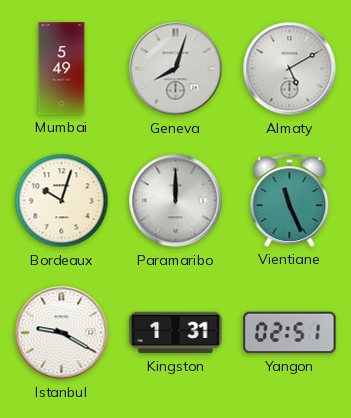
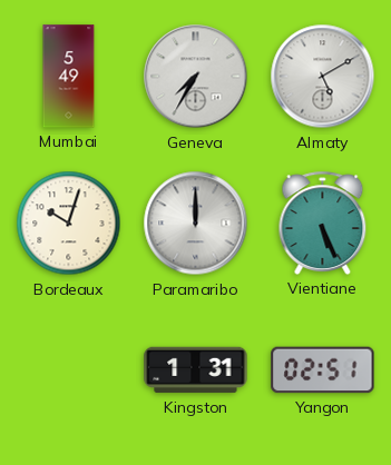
Geneva: 8:03 -> 7:35 (196, 77)
Vientiane: 11:26 -> 5:26 (323, 222)
Istanbul: 9:20 -> none (62, 333)
